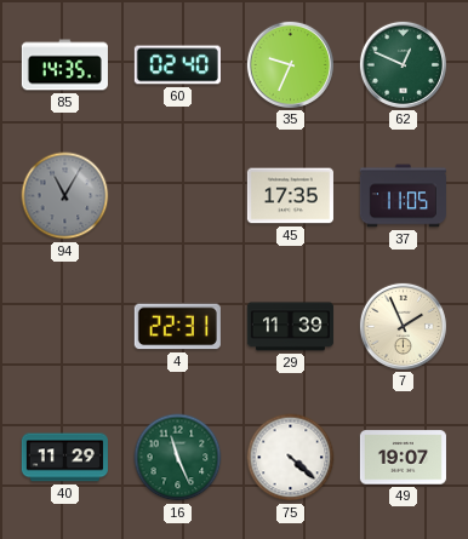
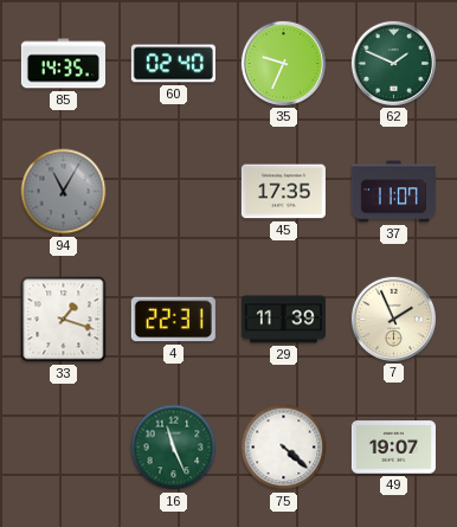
62: 12:49 -> 1:49 (393, 63)
37: 11:05 -> 11:07 (393, 192)
33: none -> 1:18 (64, 320)
40: 11:29 -> none (64, 458)
